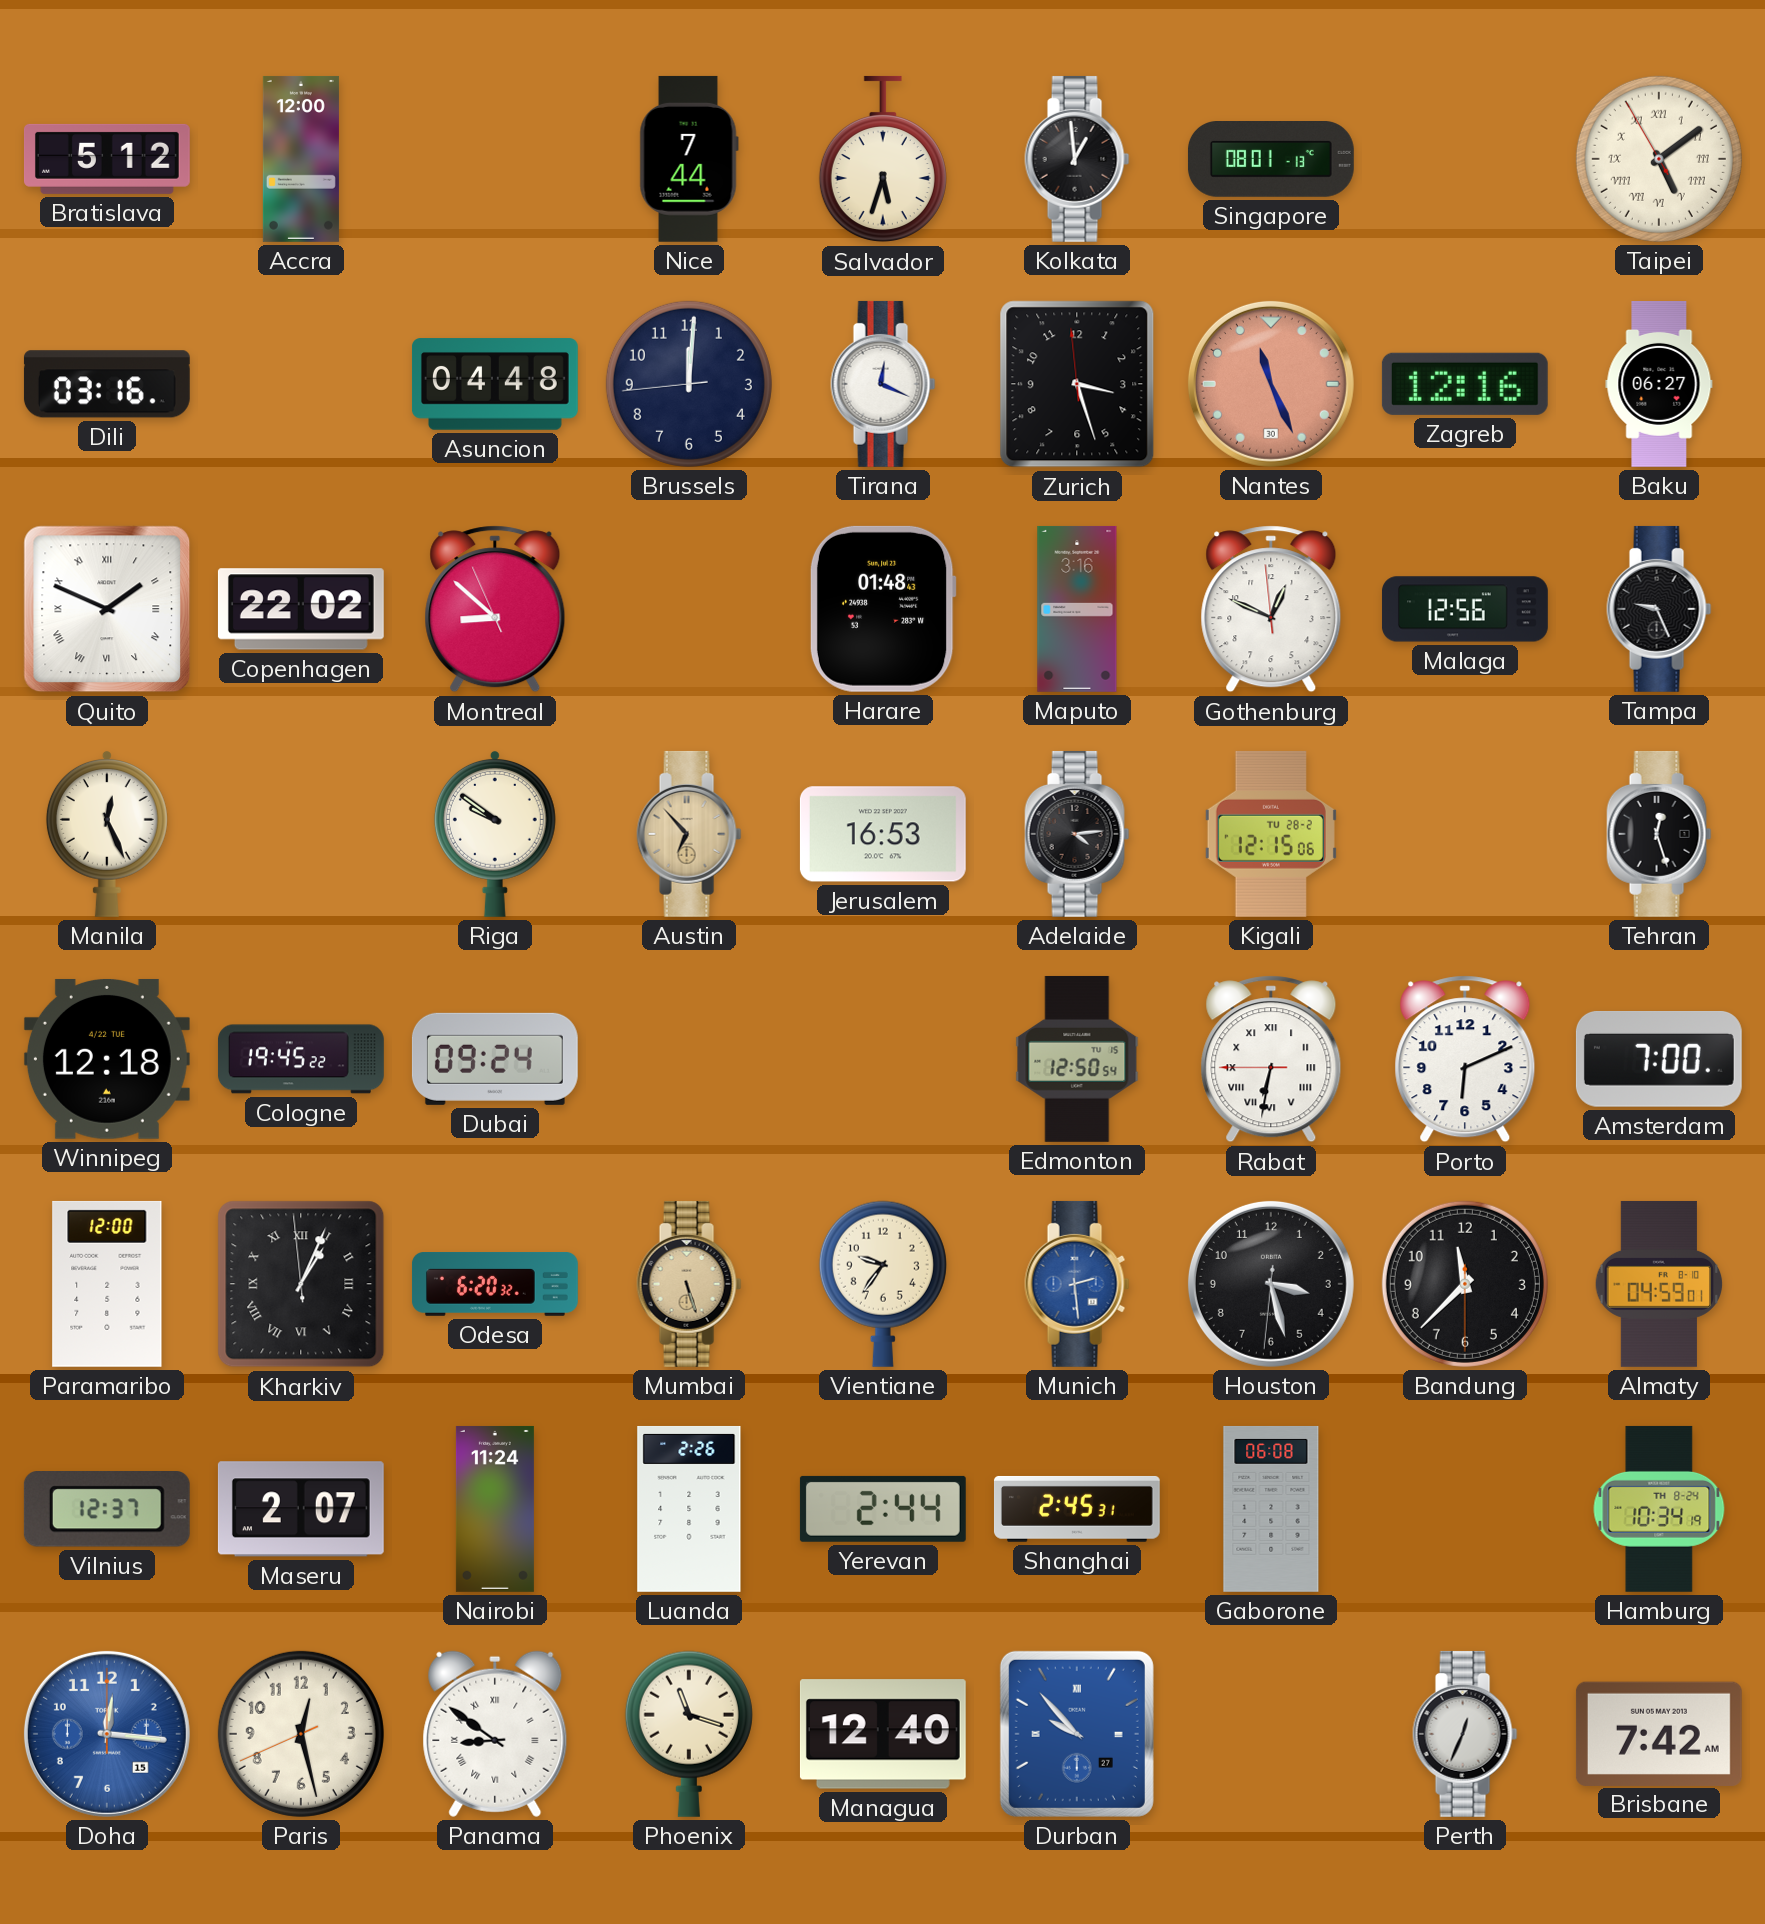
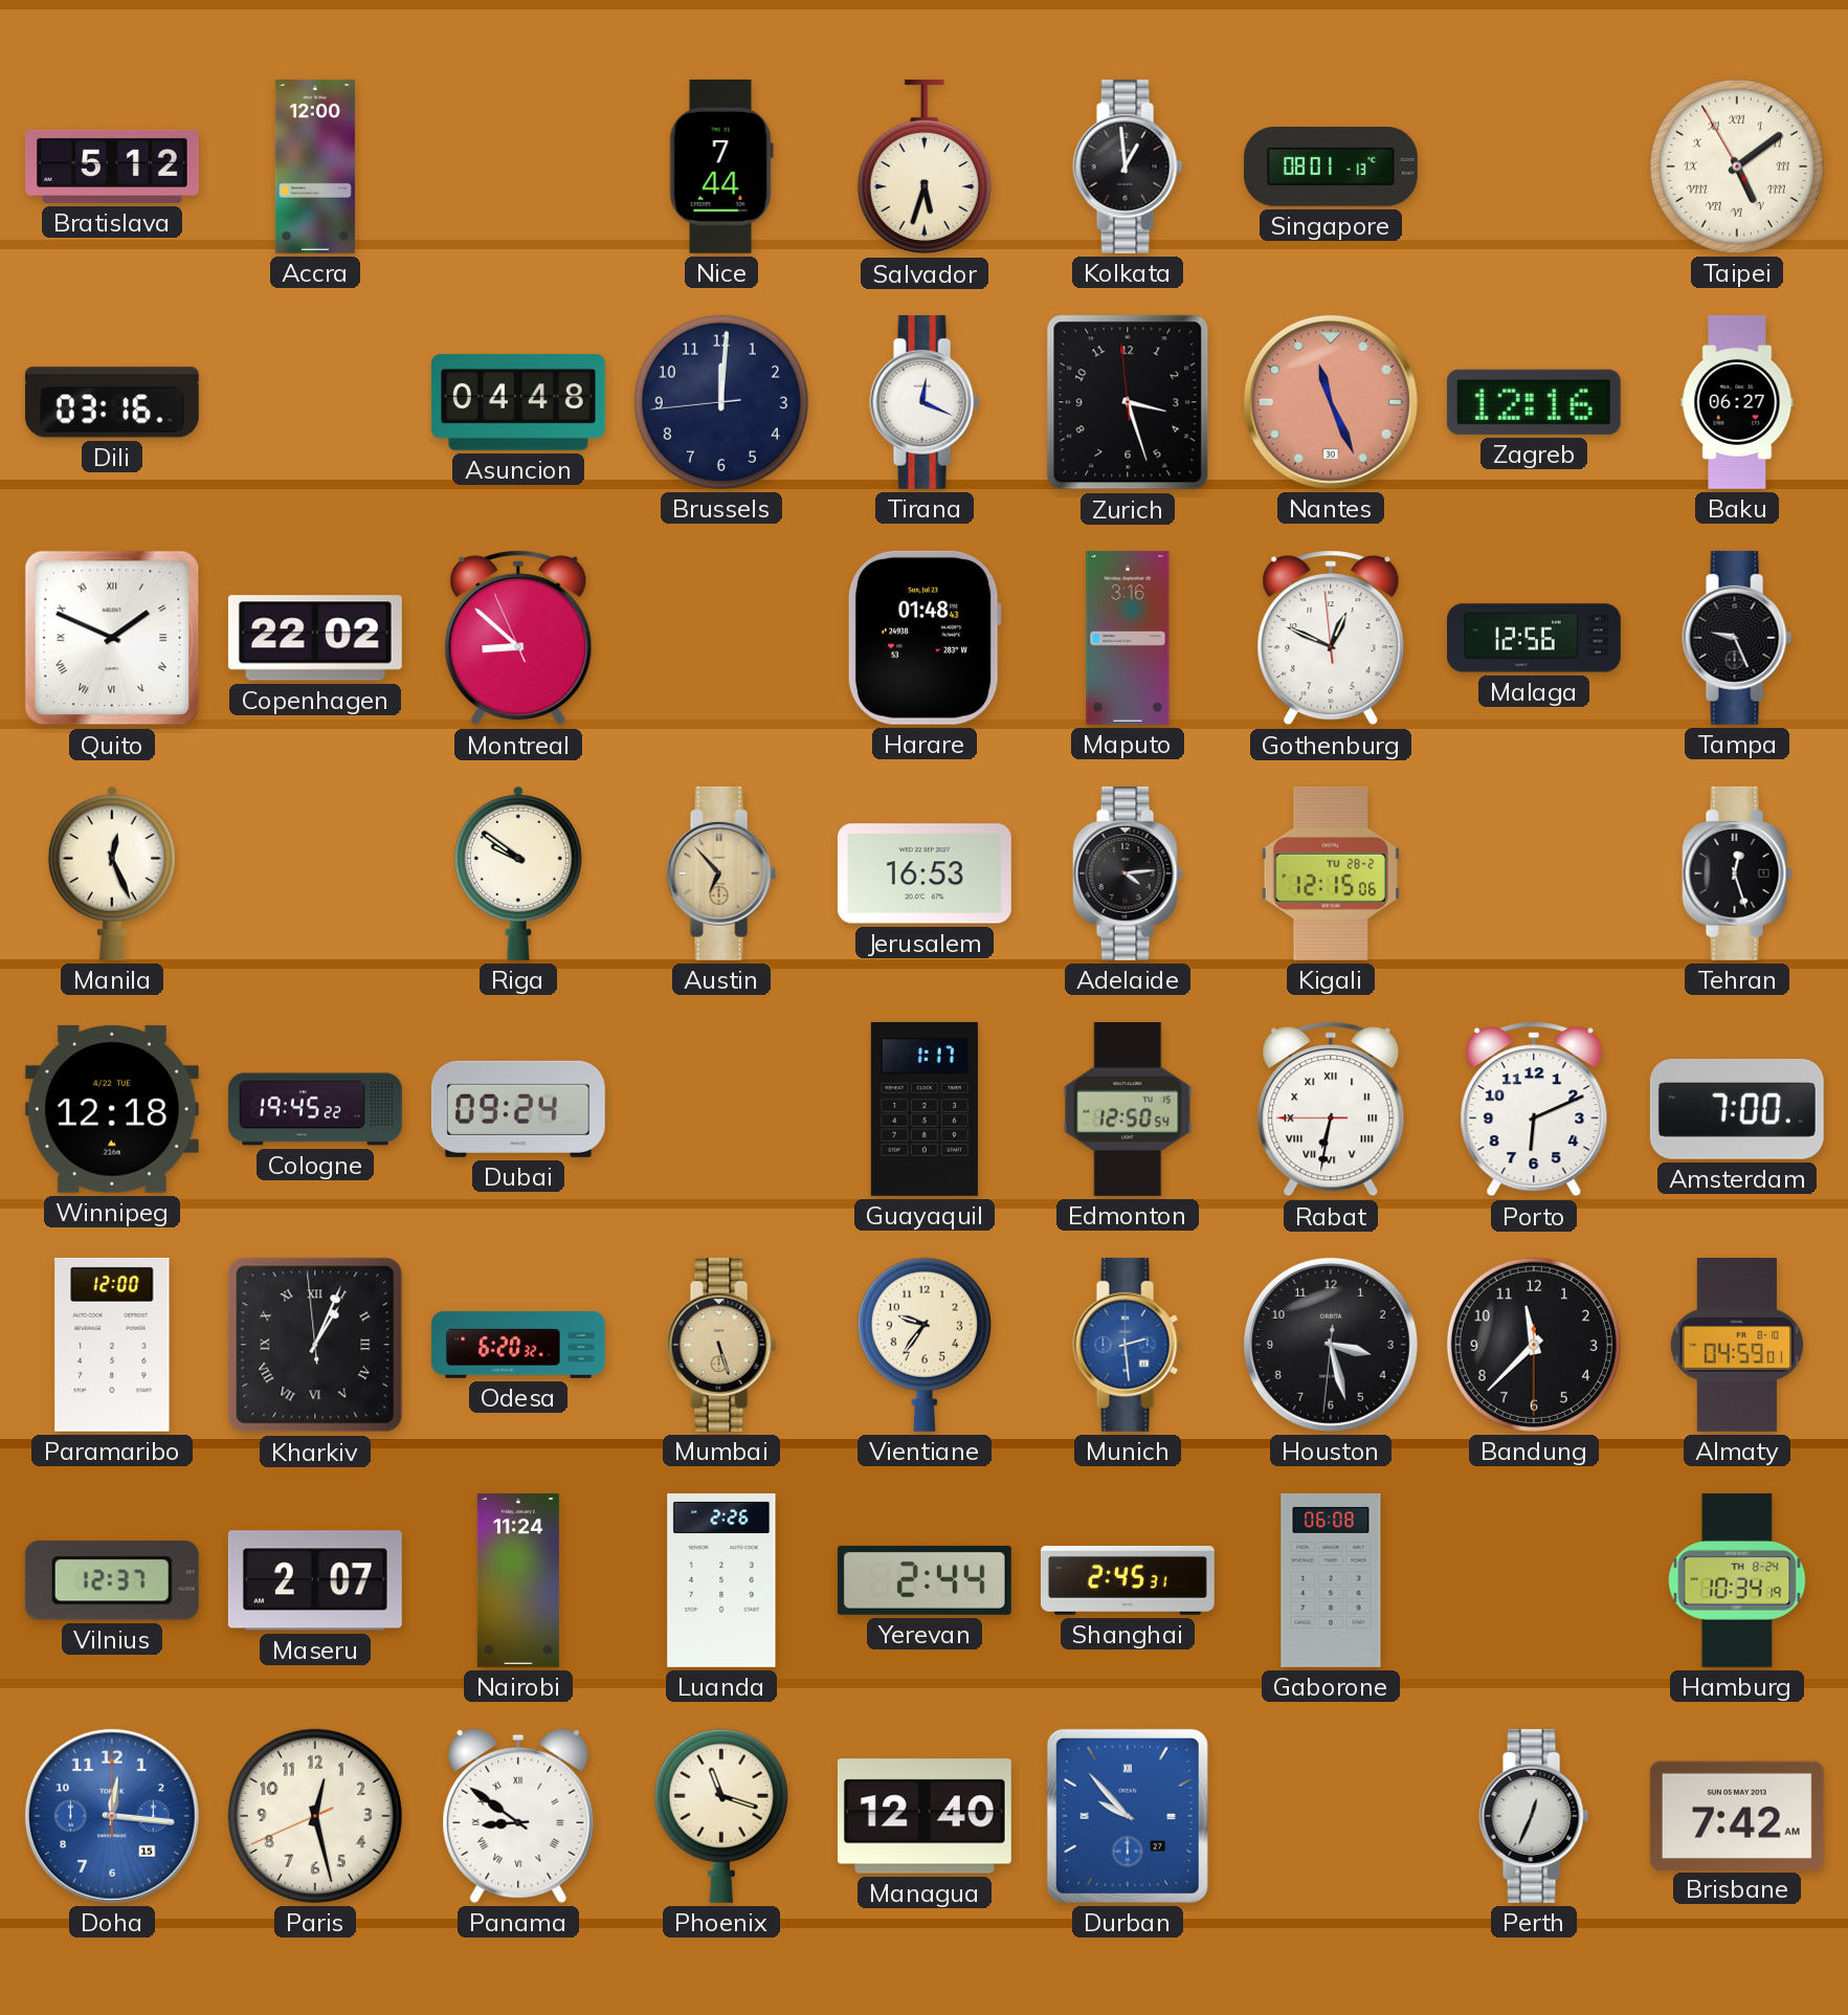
Guayaquil: none -> 1:17 (925, 1109)
